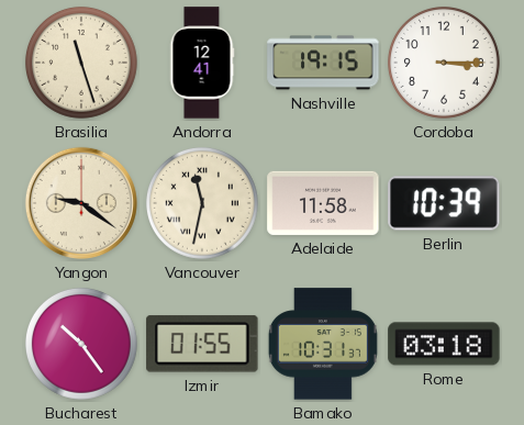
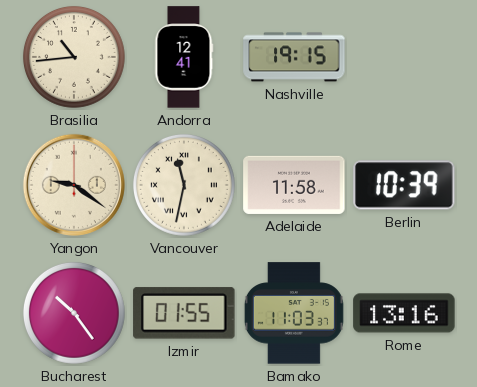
Brasilia: 11:27 -> 10:44 (74, 57)
Cordoba: 3:15 -> none (444, 63)
Bamako: 10:31 -> 11:03 (294, 313)
Rome: 03:18 -> 13:16 (404, 313)
